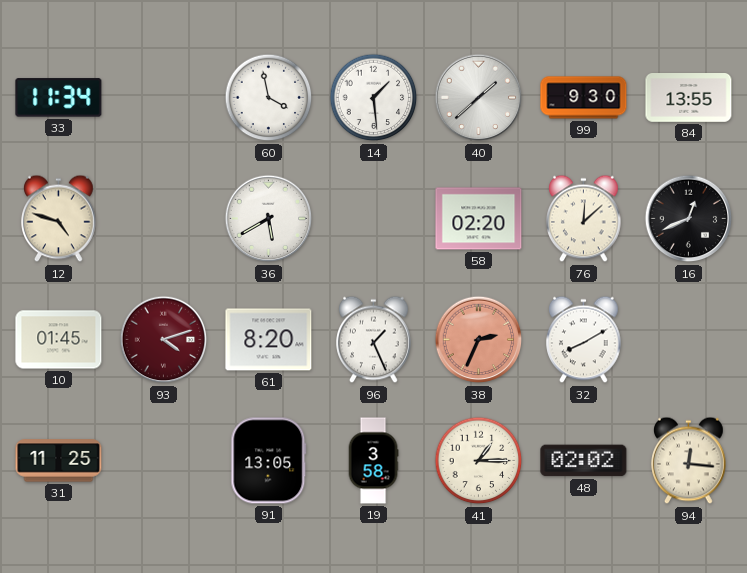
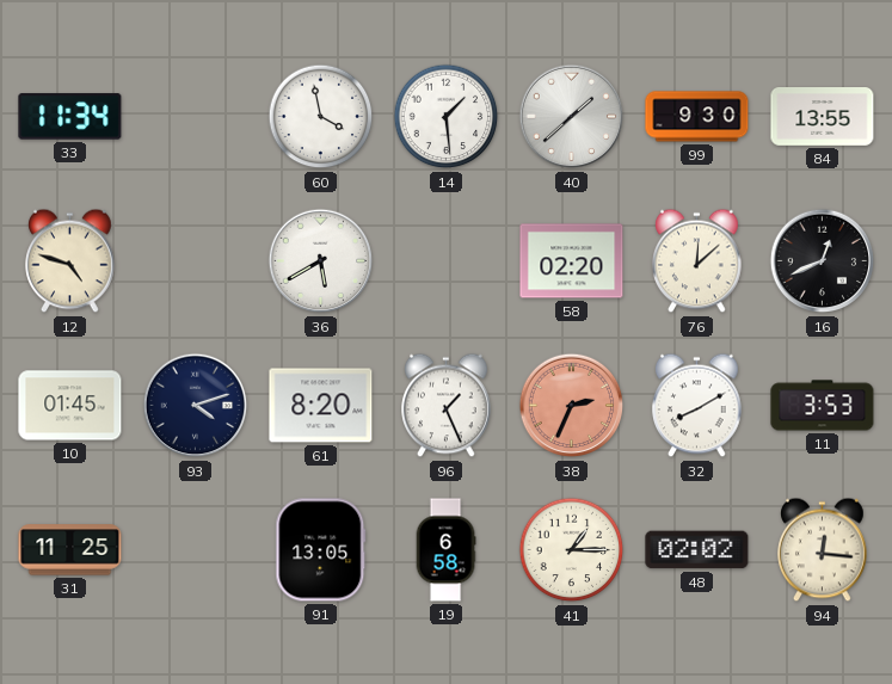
93 dial: burgundy -> navy (196, 406)
11: none -> 3:53 (823, 406)
19: 3:58 -> 6:58 (445, 550)
